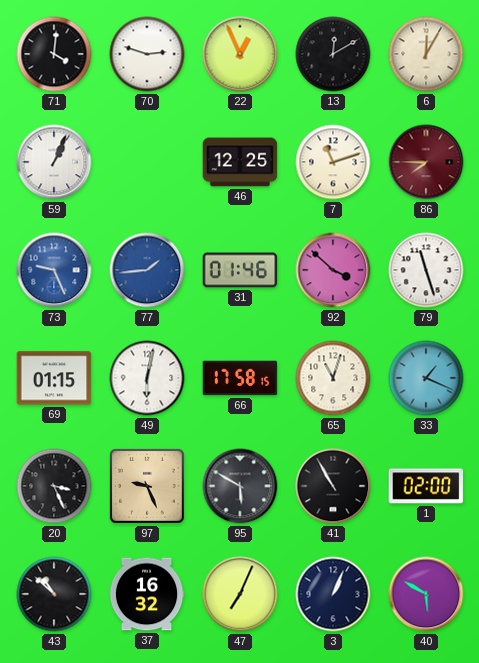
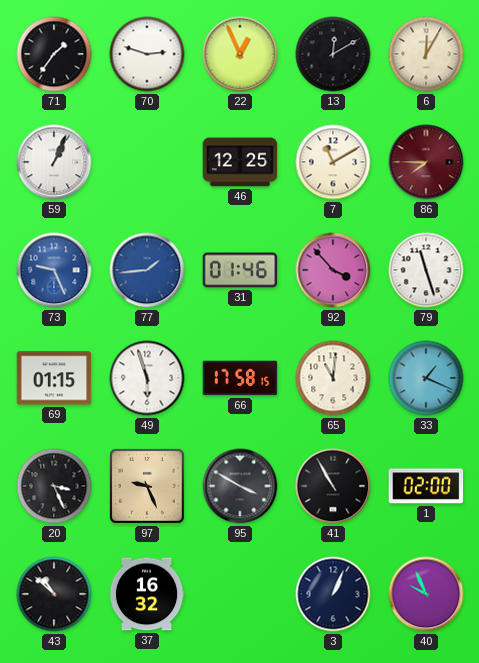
71: 4:01 -> 1:36 (54, 54)
7: 11:12 -> 11:10 (333, 162)
92: 3:52 -> 3:53 (333, 270)
49: 6:02 -> 5:57 (147, 378)
65: 11:03 -> 11:01 (333, 378)
95: 5:50 -> 3:50 (240, 486)
47: 7:04 -> none (240, 594)
40: 5:50 -> 9:56 (426, 594)
